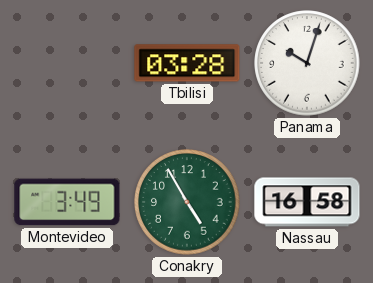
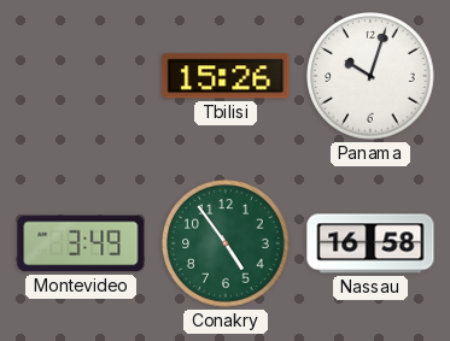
Tbilisi: 03:28 -> 15:26 (226, 76)
Conakry: 4:55 -> 4:54 (226, 243)
